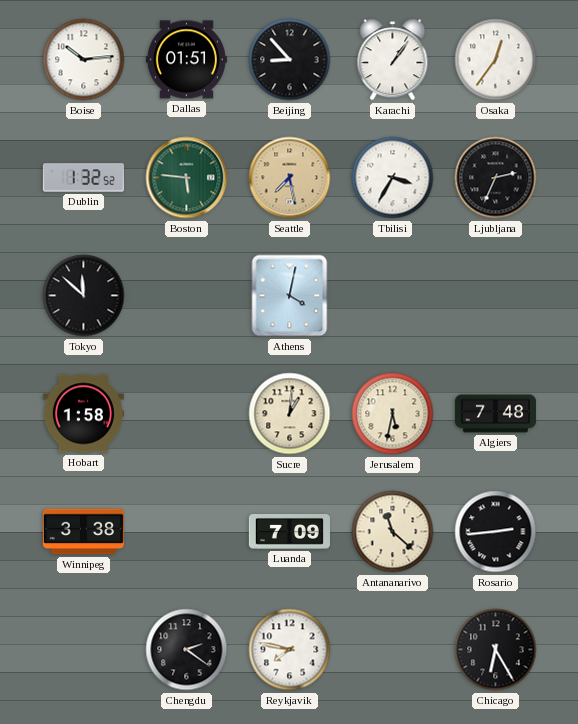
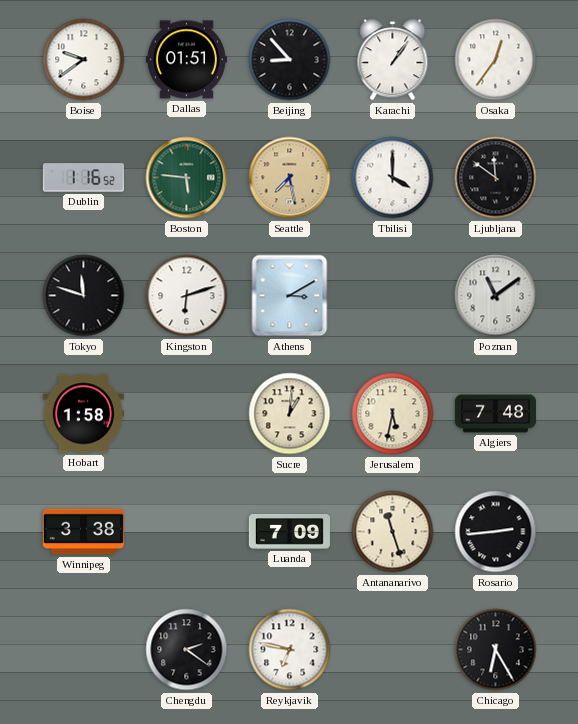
Boise: 10:14 -> 9:39 (84, 60)
Dublin: 1:32 -> 1:16 (83, 178)
Tbilisi: 3:35 -> 4:00 (393, 178)
Ljubljana: 2:34 -> 11:51 (496, 178)
Tokyo: 11:52 -> 11:48 (84, 296)
Kingston: none -> 6:12 (187, 296)
Athens: 4:02 -> 3:10 (290, 296)
Poznan: none -> 11:09 (496, 296)
Antananarivo: 11:22 -> 11:27 (393, 532)
Reykjavik: 7:47 -> 6:47 (290, 650)
